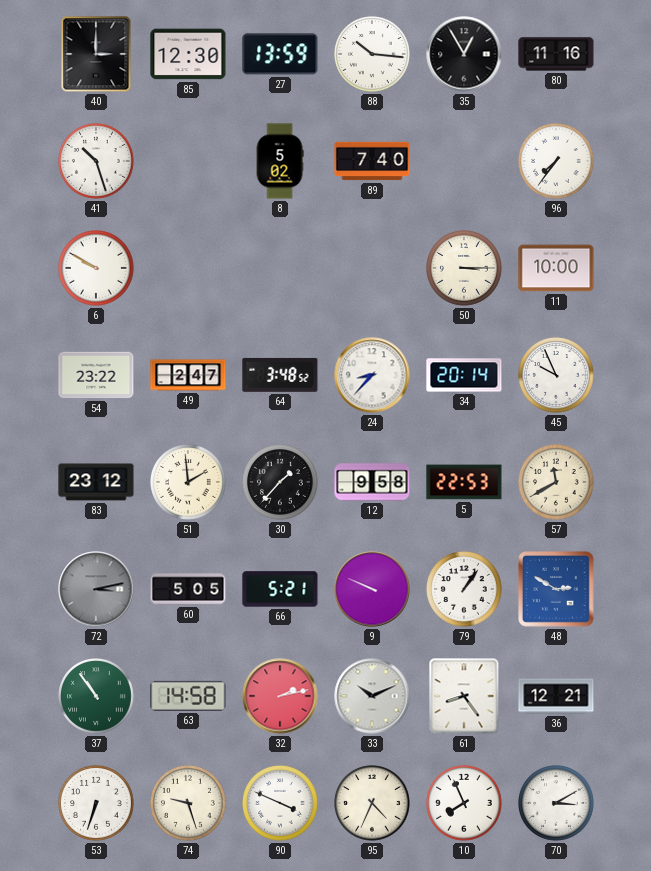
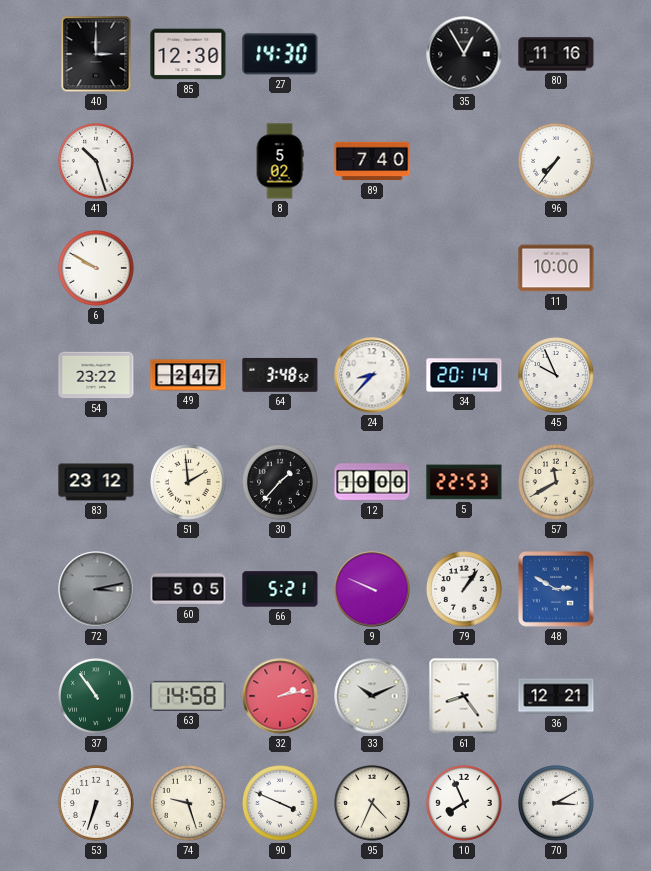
27: 13:59 -> 14:30 (280, 54)
88: 10:16 -> none (372, 54)
50: 3:15 -> none (464, 268)
12: 9:58 -> 10:00 (372, 482)
